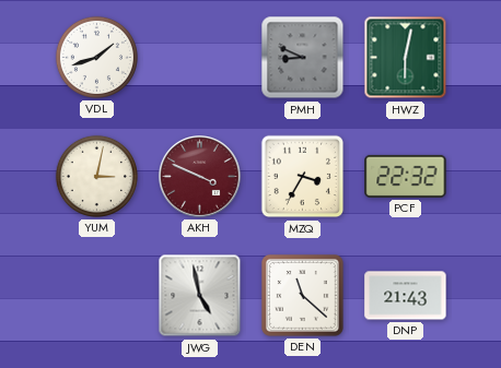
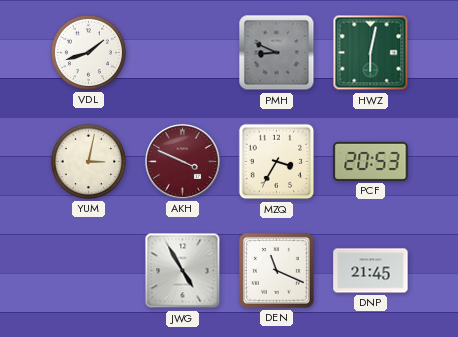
PCF: 22:32 -> 20:53 (371, 161)
JWG: 4:58 -> 4:55 (183, 271)
DEN: 11:22 -> 11:19 (276, 270)
DNP: 21:43 -> 21:45 (371, 271)
